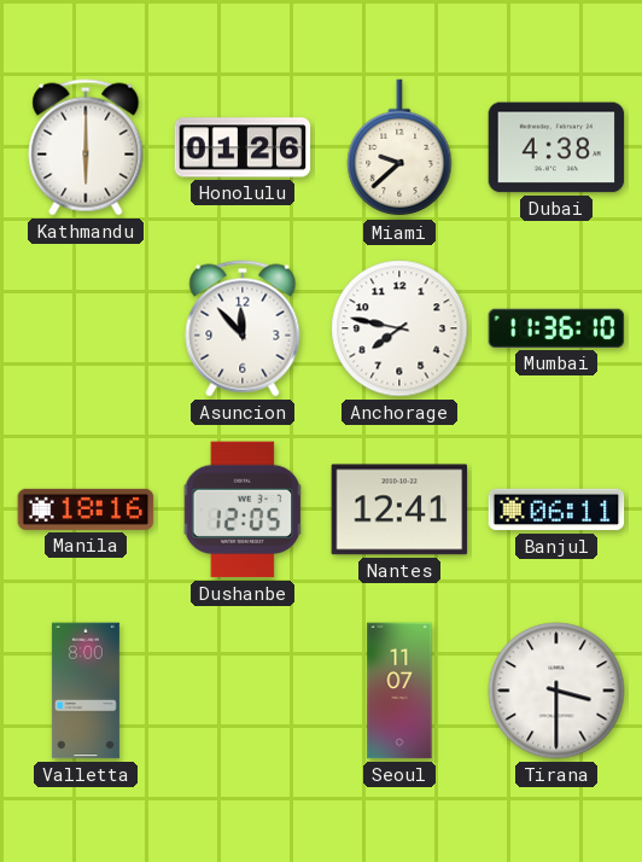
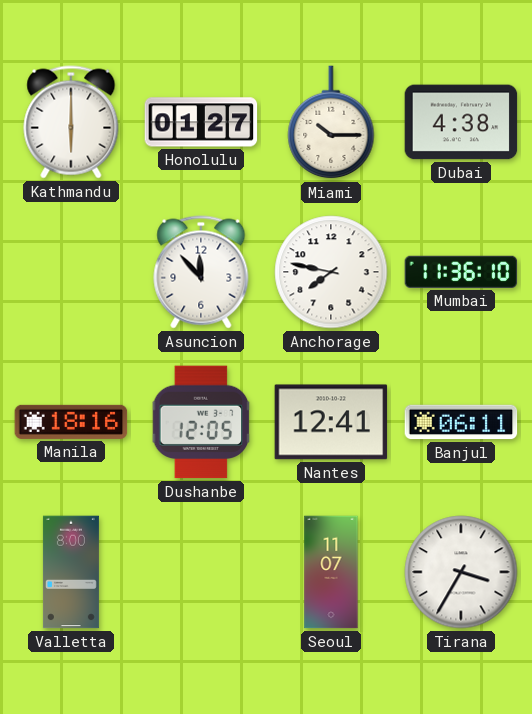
Honolulu: 01:26 -> 01:27 (201, 122)
Miami: 9:38 -> 10:15 (331, 123)
Tirana: 3:30 -> 3:35 (461, 572)
